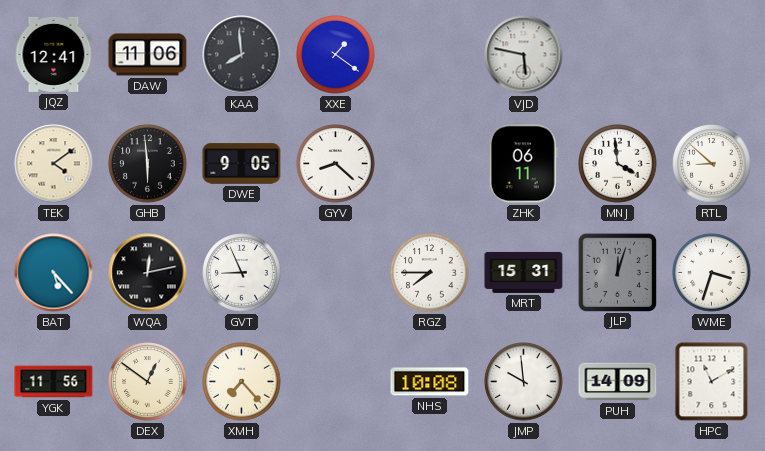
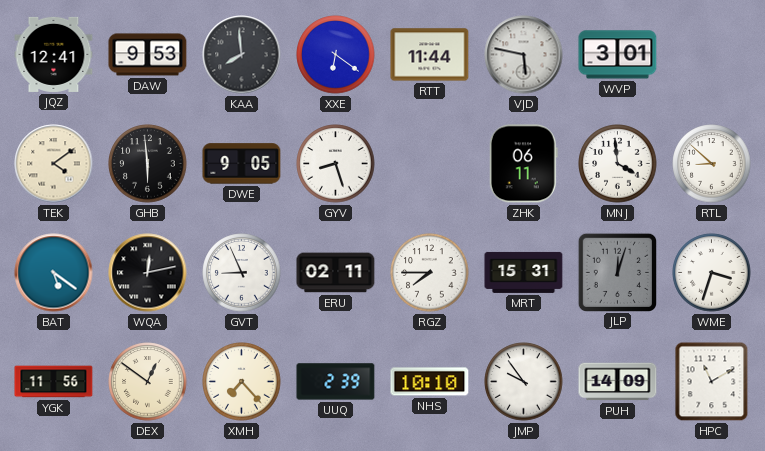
DAW: 11:06 -> 9:53 (148, 55)
XXE: 1:21 -> 6:21 (336, 55)
RTT: none -> 11:44 (430, 55)
WVP: none -> 3:01 (618, 55)
GYV: 8:22 -> 8:27 (336, 164)
BAT: 5:23 -> 5:21 (54, 273)
ERU: none -> 02:11 (336, 273)
UUQ: none -> 2:39 (336, 382)
NHS: 10:08 -> 10:10 (430, 382)
JMP: 9:59 -> 9:54 (524, 382)
